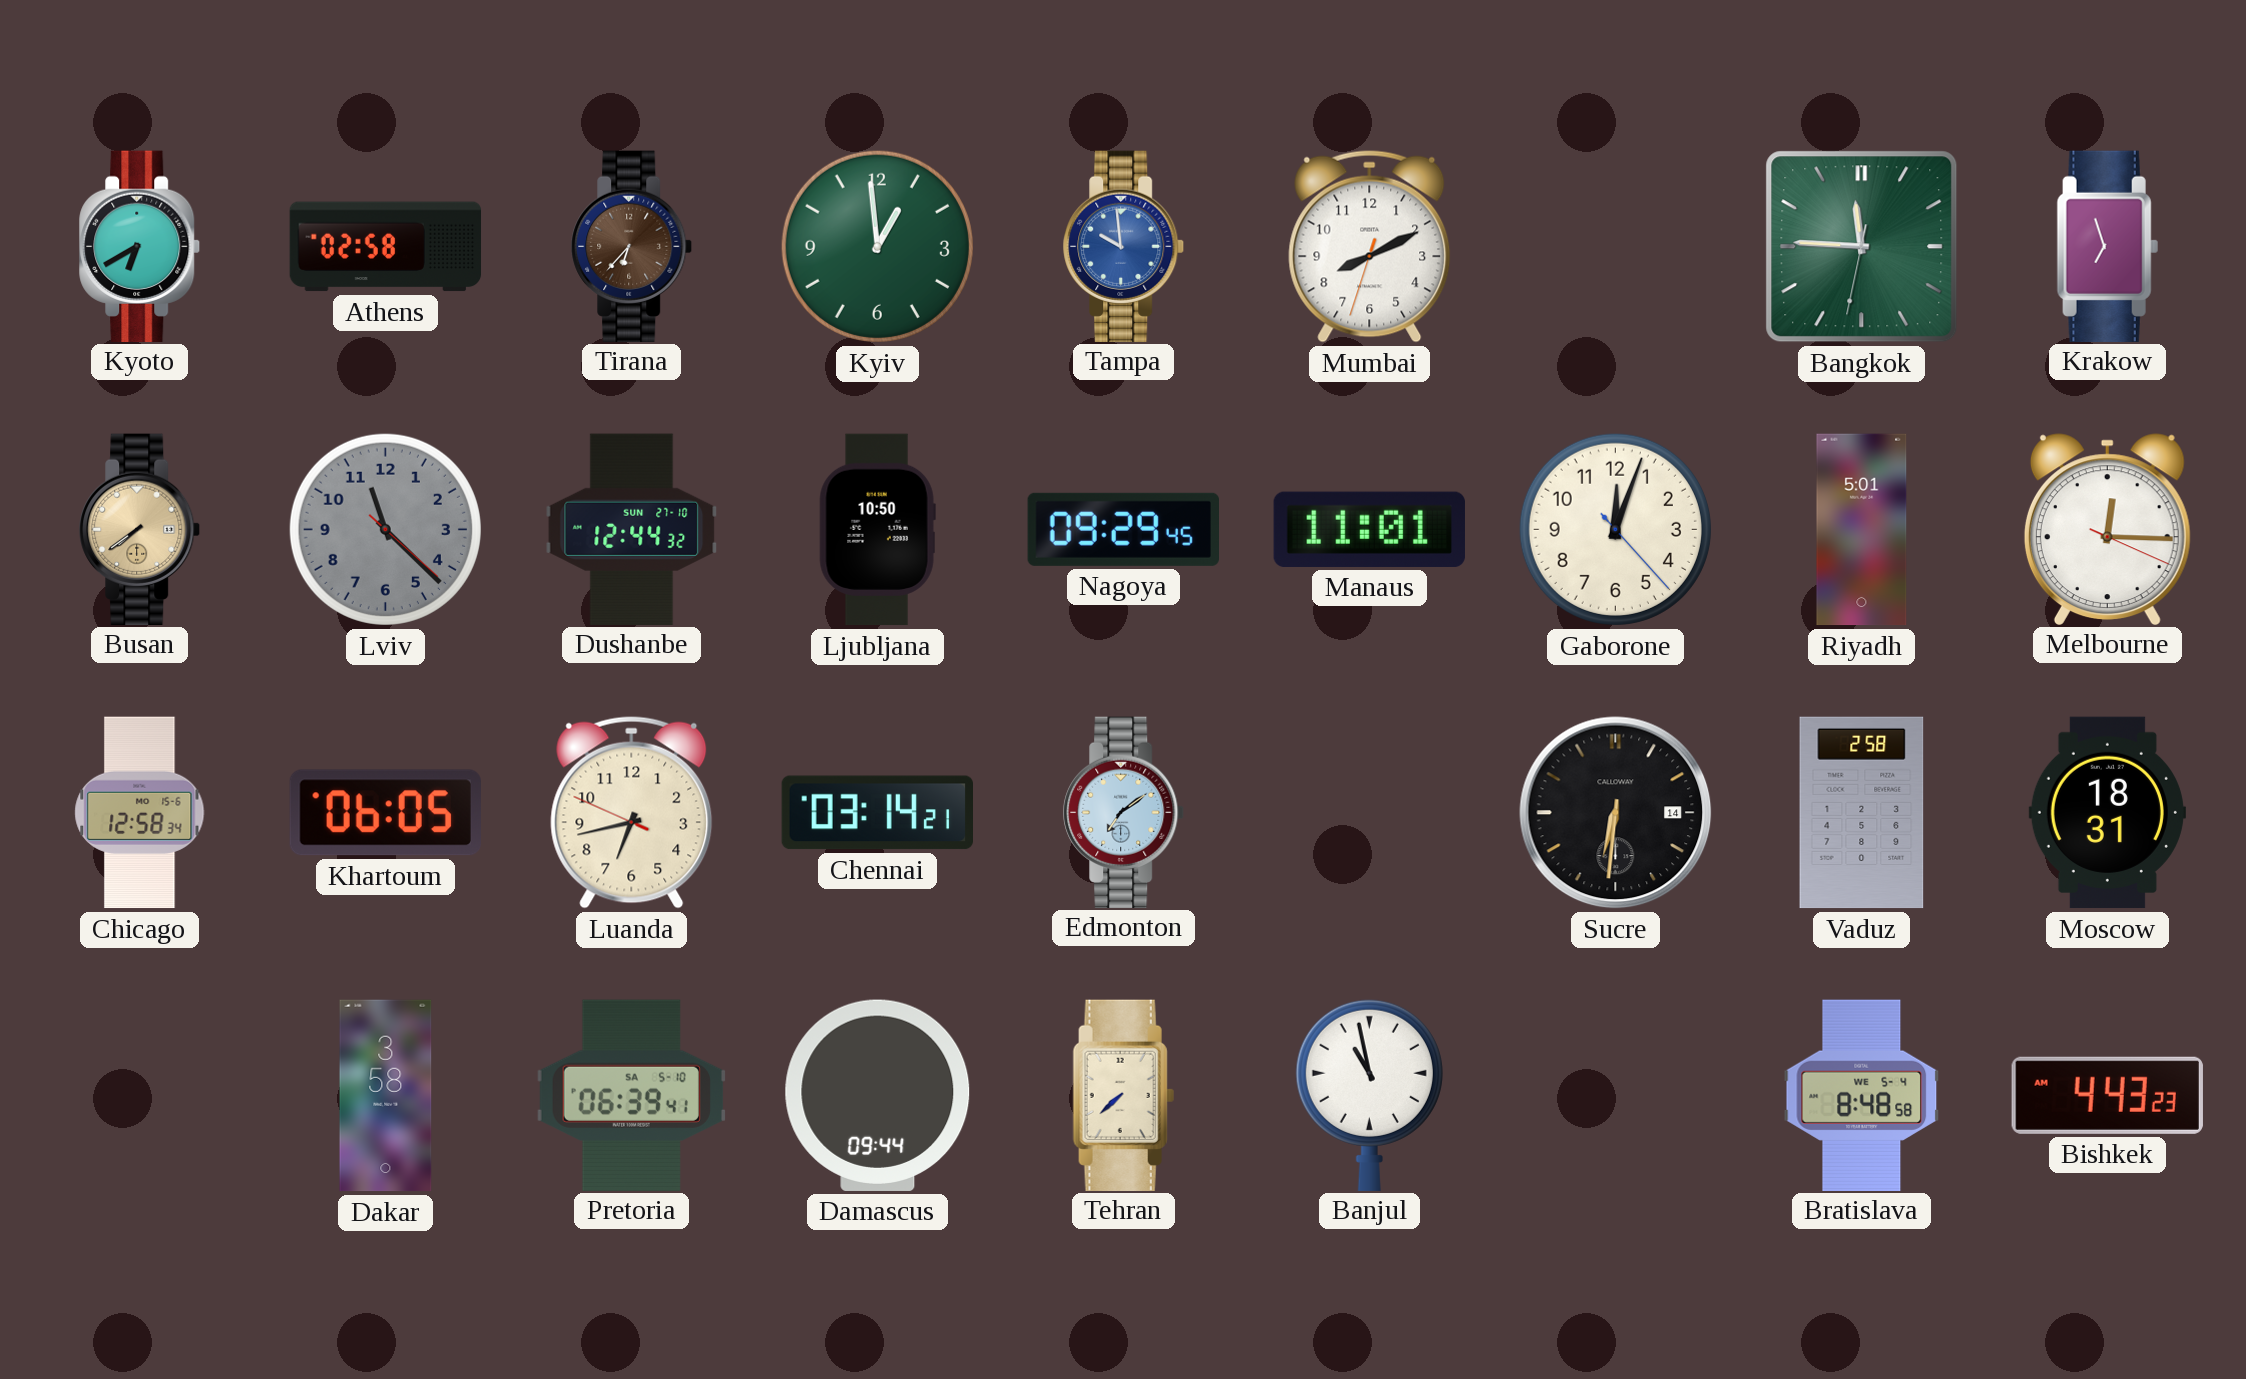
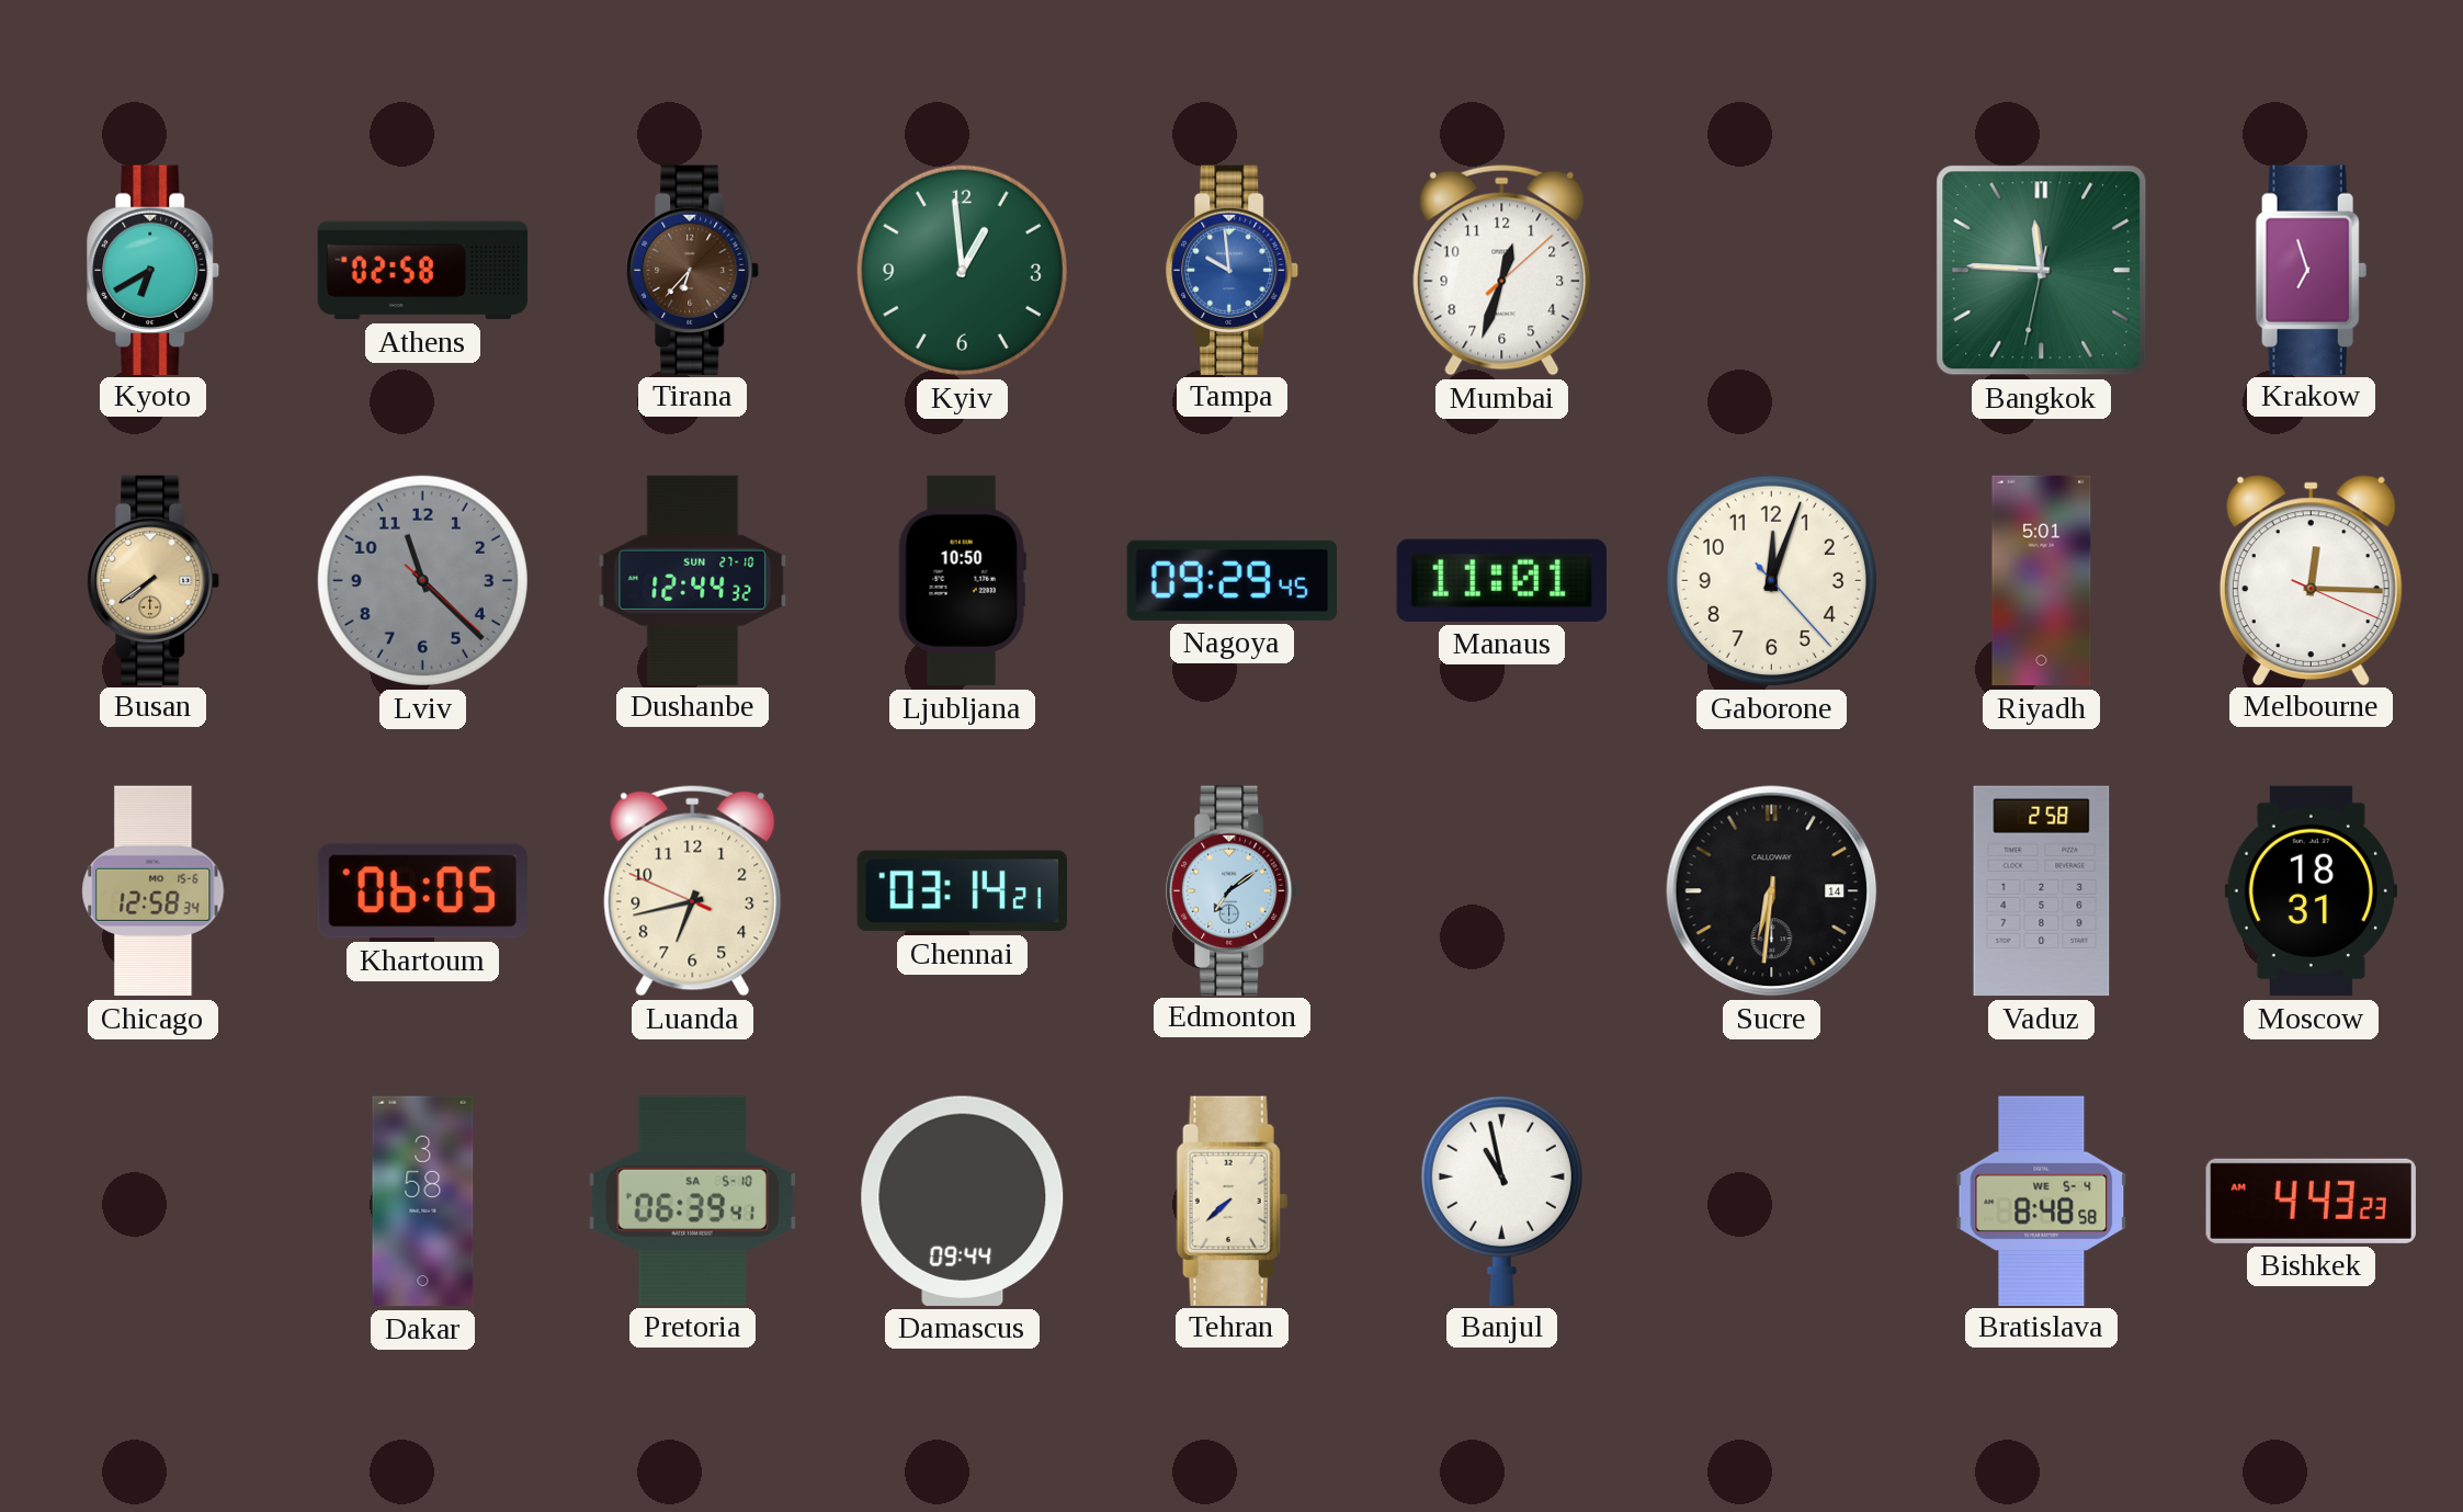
Mumbai: 8:10 -> 12:33 (1502, 270)
